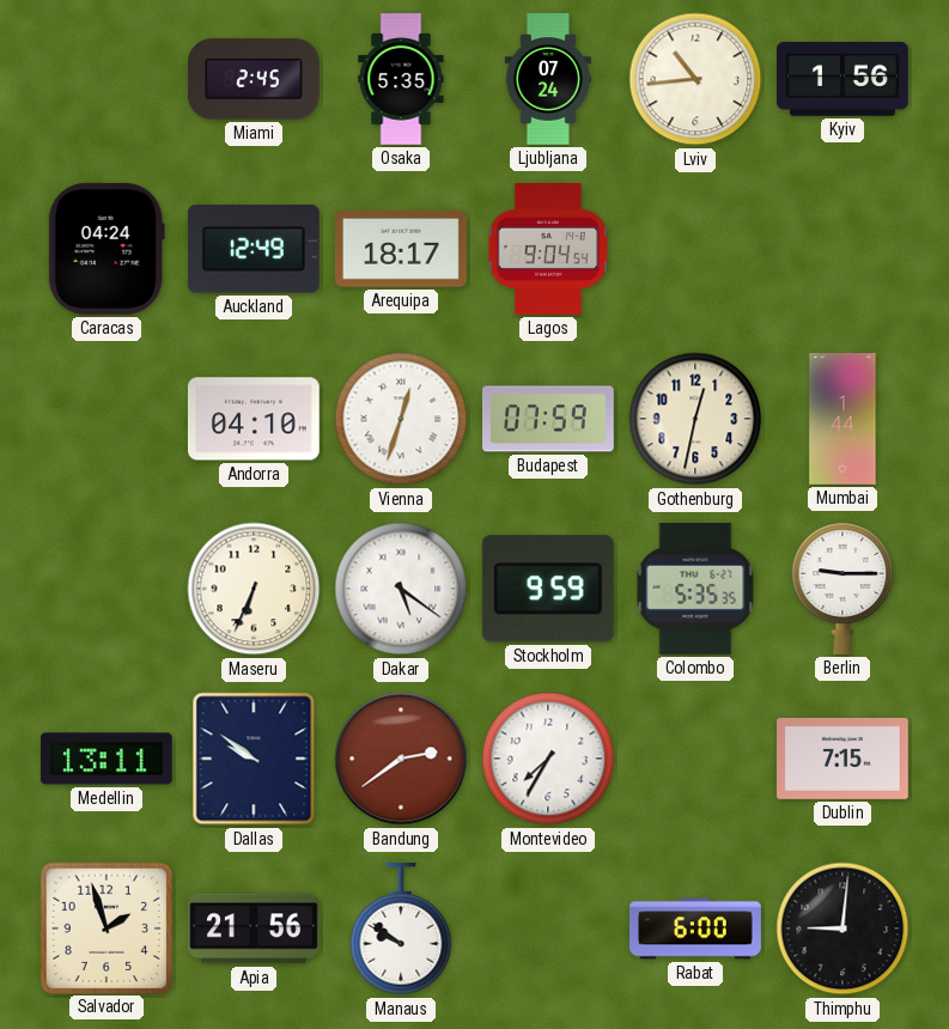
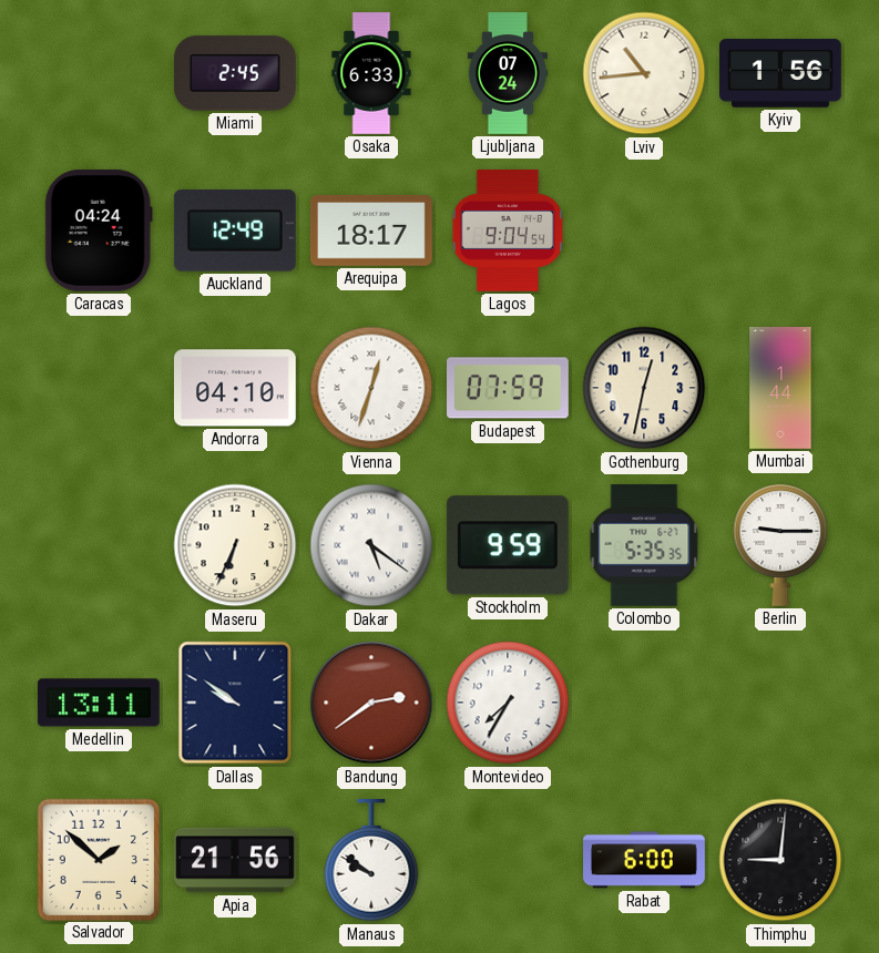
Osaka: 5:35 -> 6:33 (371, 73)
Dublin: 7:15 -> none (844, 759)
Salvador: 1:57 -> 1:52 (98, 859)
